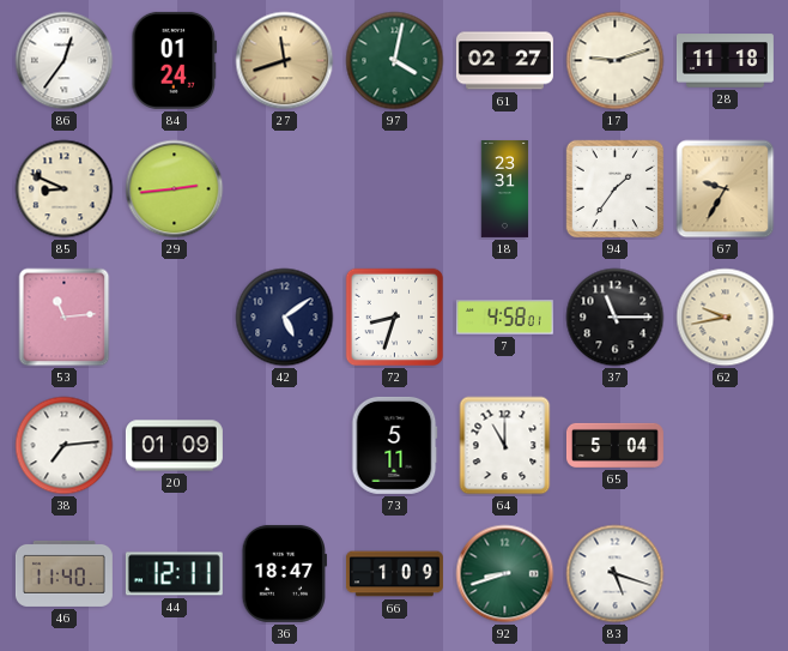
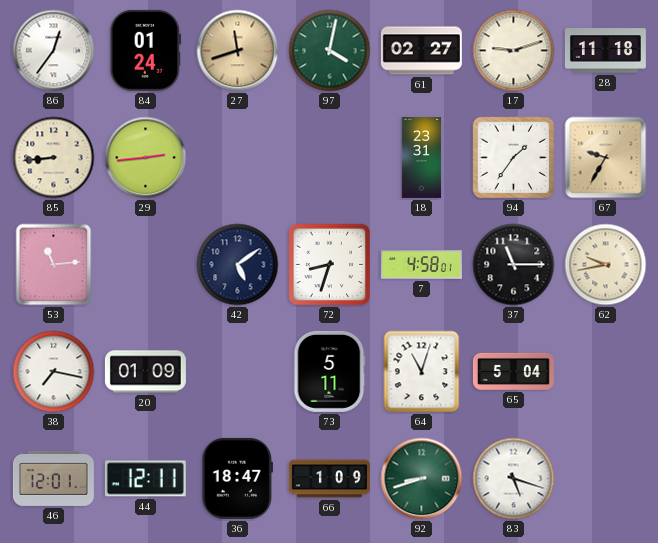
85: 8:49 -> 8:44 (54, 158)
38: 7:14 -> 7:17 (54, 372)
64: 11:00 -> 11:03 (422, 372)
46: 11:40 -> 12:01 (53, 478)
